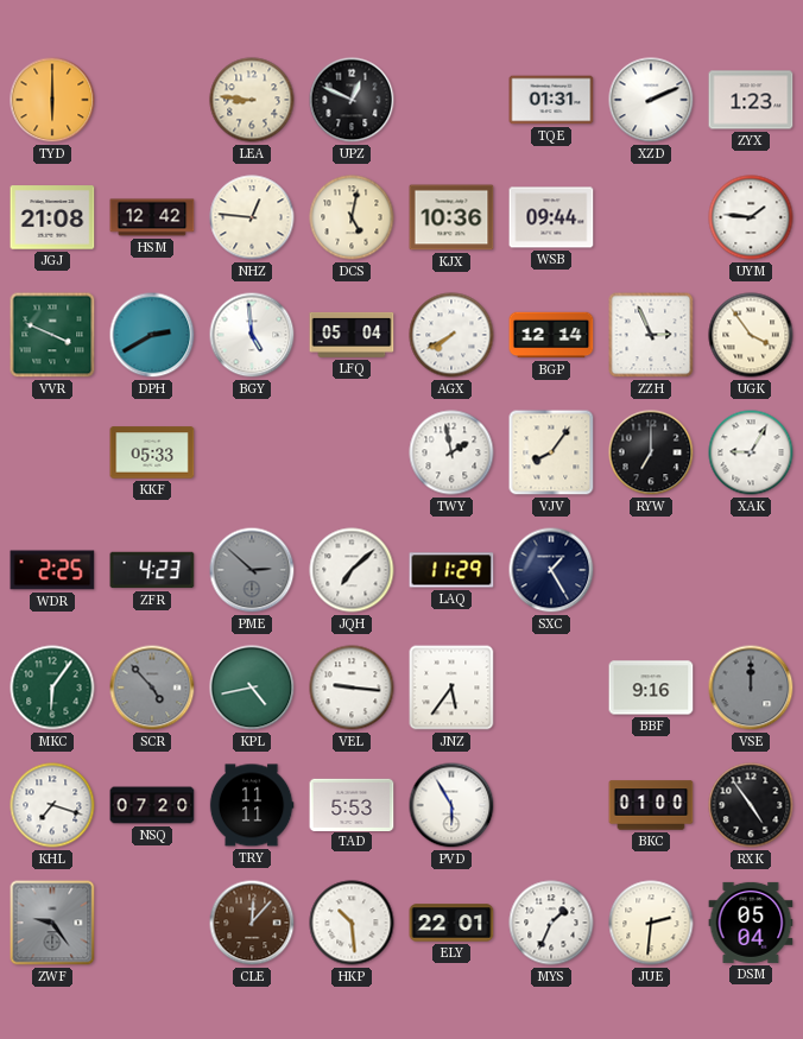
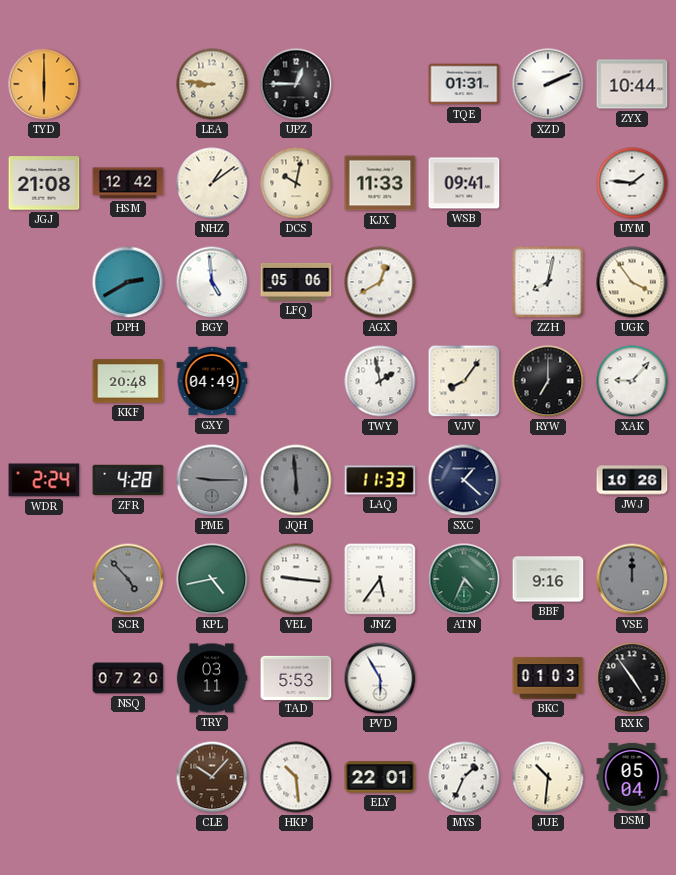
UPZ: 12:49 -> 12:45 (296, 84)
ZYX: 1:23 -> 10:44 (632, 84)
NHZ: 12:46 -> 1:09 (212, 183)
DCS: 5:02 -> 10:02 (296, 183)
KJX: 10:36 -> 11:33 (380, 183)
WSB: 09:44 -> 09:41 (464, 183)
VVR: 3:49 -> none (52, 335)
LFQ: 05:04 -> 05:06 (296, 282)
AGX: 7:40 -> 12:40 (380, 282)
BGP: 12:14 -> none (551, 335)
ZZH: 2:56 -> 8:02 (548, 282)
KKF: 05:33 -> 20:48 (128, 381)
GXY: none -> 04:49 (212, 381)
XAK: 9:05 -> 9:07 (632, 381)
WDR: 2:25 -> 2:24 (44, 480)
ZFR: 4:23 -> 4:28 (128, 480)
PME: 2:52 -> 9:15 (212, 480)
JQH: 7:08 -> 5:59 (296, 480)
JQH dial: white -> grey (296, 480)
LAQ: 11:29 -> 11:33 (380, 480)
SXC: 1:25 -> 1:22 (464, 480)
JWJ: none -> 10:26 (632, 480)
MKC: 6:06 -> none (52, 688)
ATN: none -> 4:34 (464, 579)
KHL: 7:18 -> none (52, 805)
TRY: 11:11 -> 03:11 (212, 678)
BKC: 01:00 -> 01:03 (548, 678)
ZWF: 9:24 -> none (52, 923)
CLE: 12:07 -> 10:07 (212, 777)
JUE: 2:31 -> 10:31 (548, 777)
